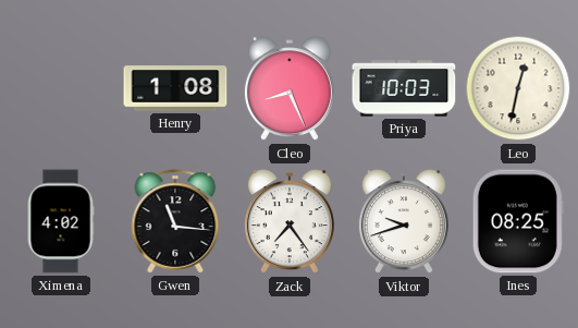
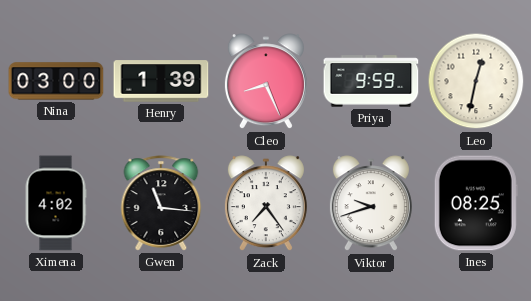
Nina: none -> 03:00 (56, 81)
Henry: 1:08 -> 1:39 (161, 81)
Priya: 10:03 -> 9:59 (371, 81)
